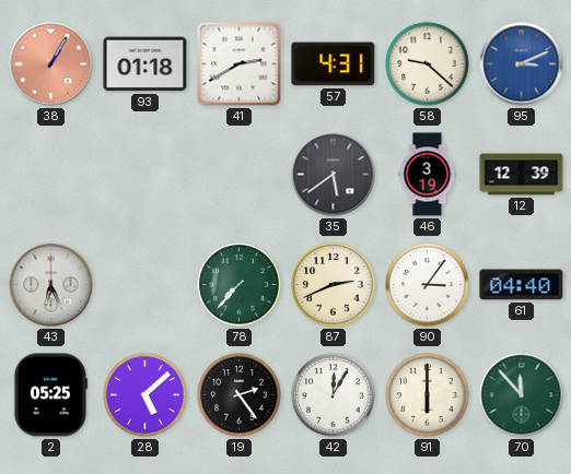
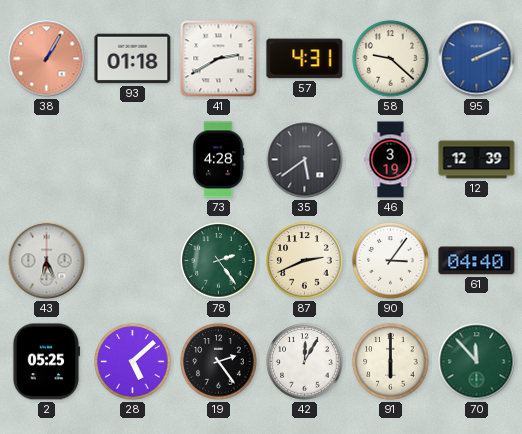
95: 3:11 -> 2:11 (477, 59)
73: none -> 4:28 (218, 160)
78: 7:37 -> 2:24 (219, 261)
